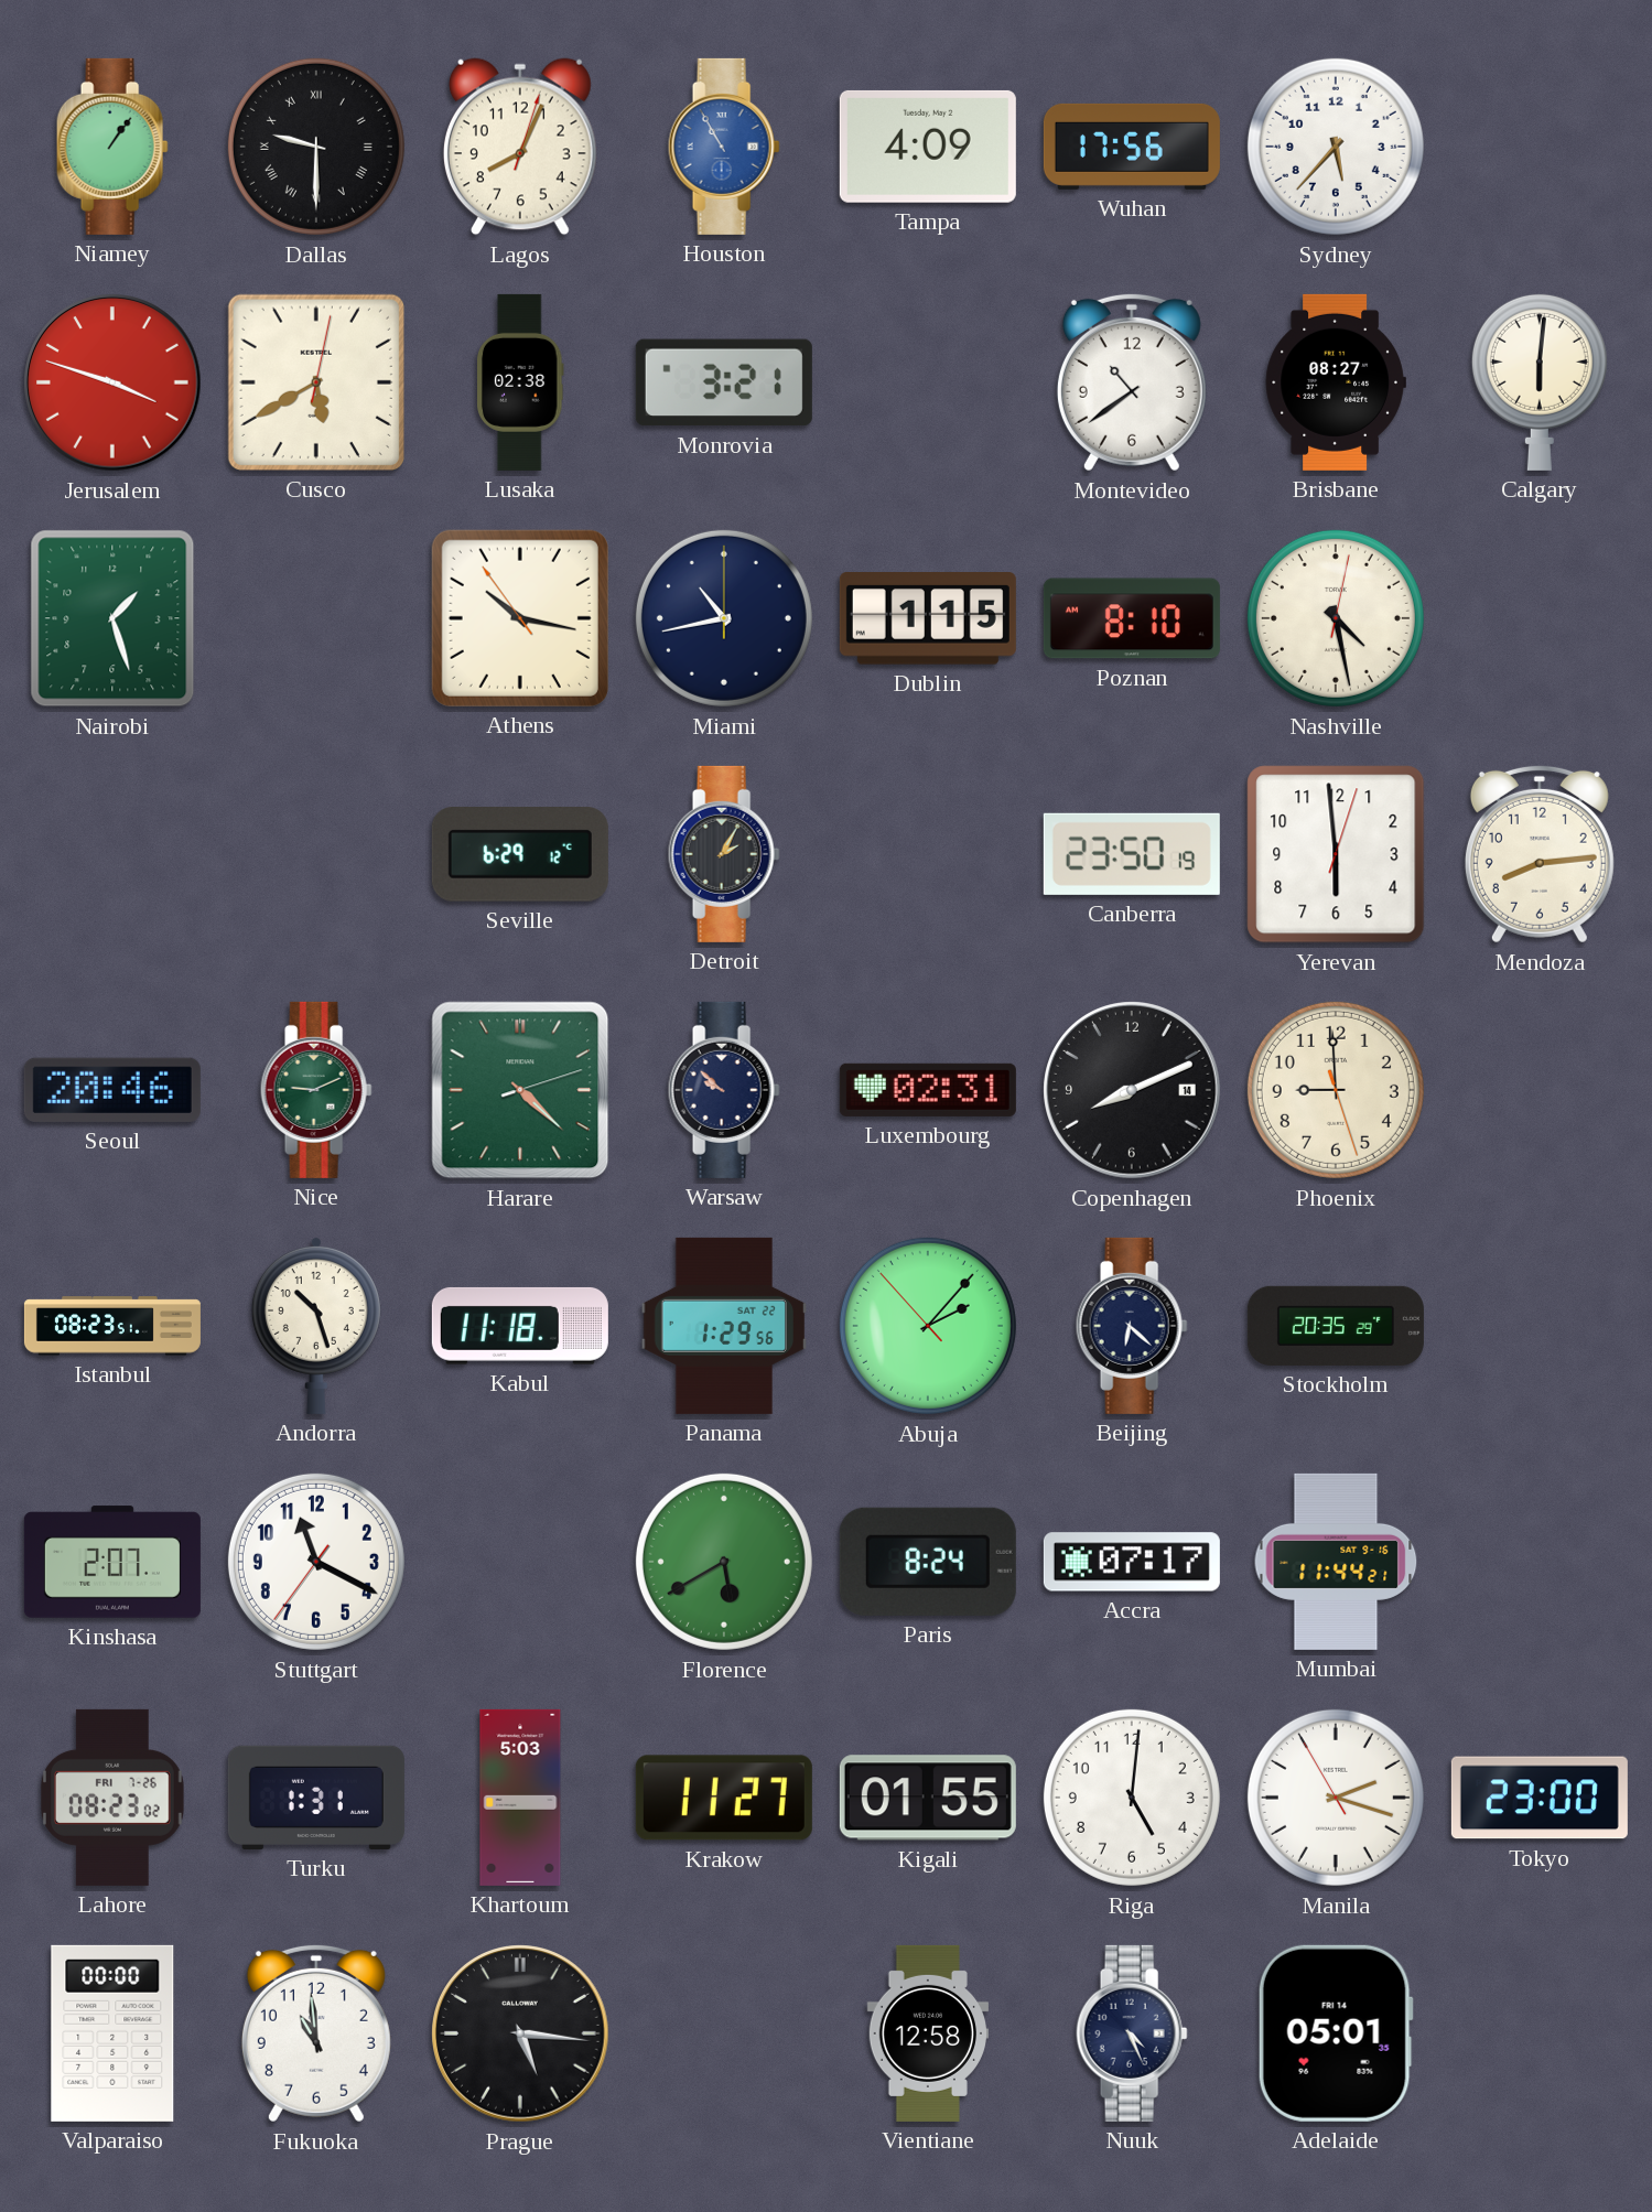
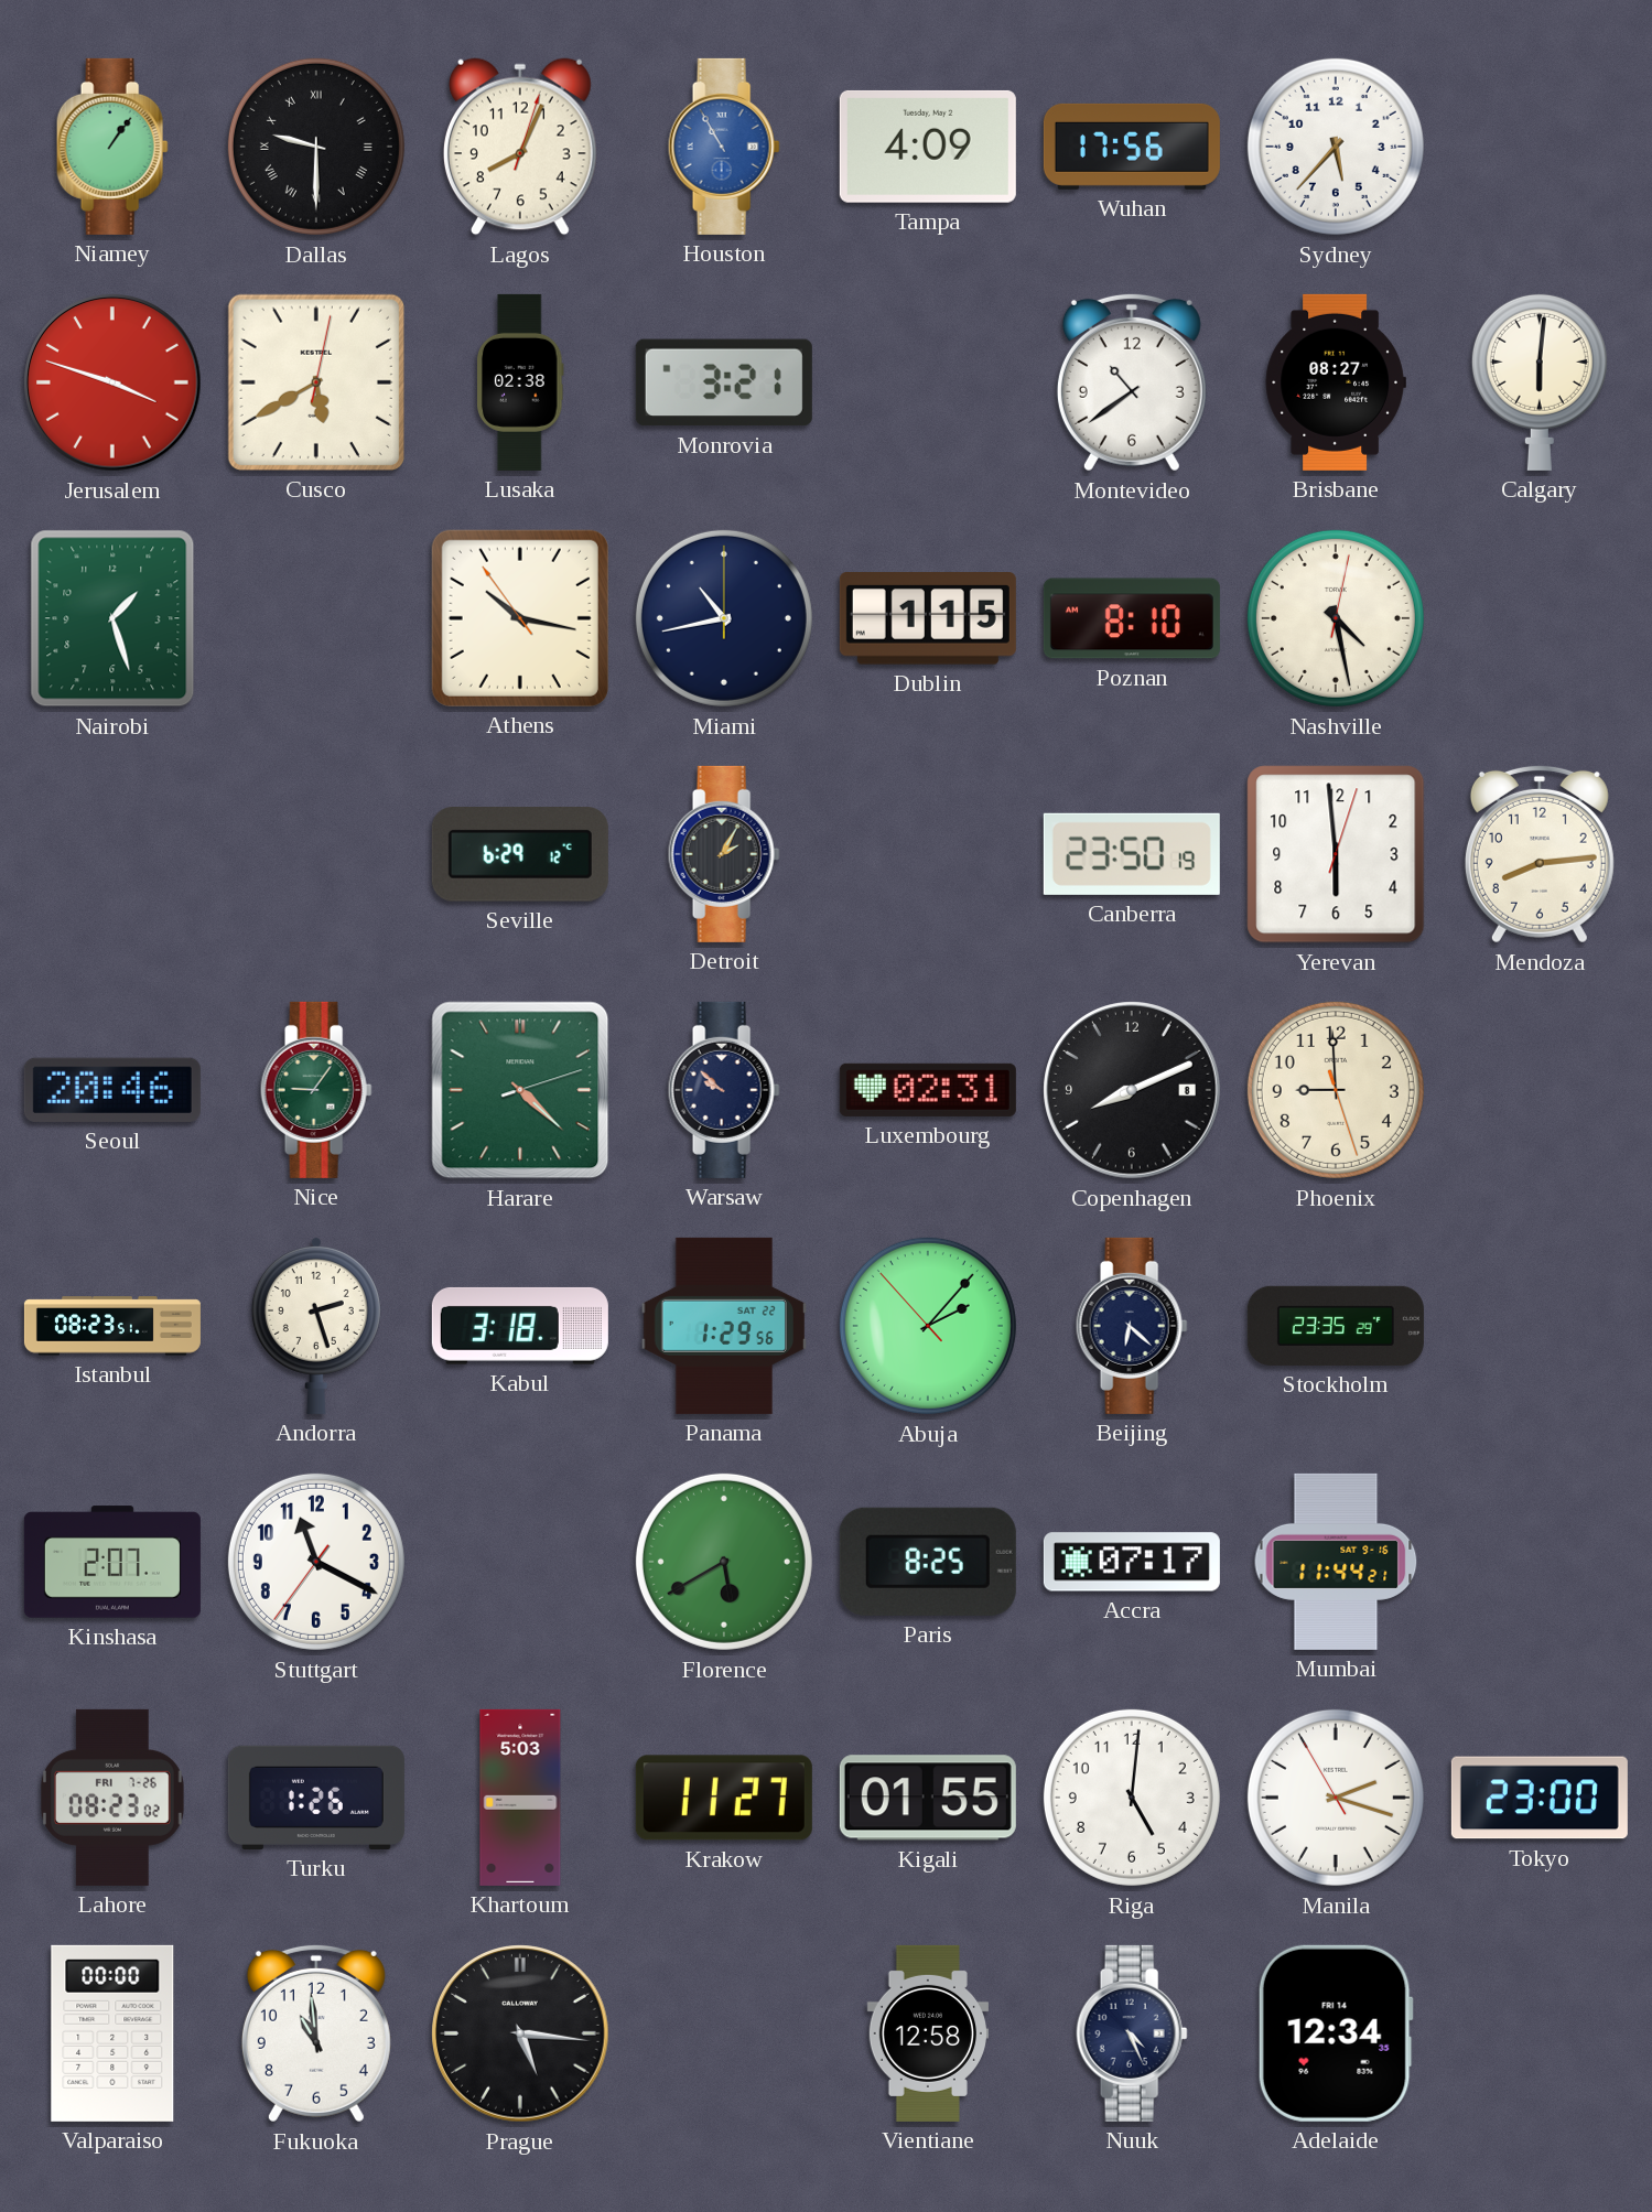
Nice: 9:11 -> 9:06 (316, 1090)
Copenhagen date: 14 -> 8 (1132, 1090)
Andorra: 10:27 -> 2:27 (316, 1325)
Kabul: 11:18 -> 3:18 (520, 1326)
Stockholm: 20:35 -> 23:35 (1336, 1326)
Paris: 8:24 -> 8:25 (928, 1562)
Turku: 1:31 -> 1:26 (316, 1798)
Adelaide: 05:01 -> 12:34 (1336, 2033)
